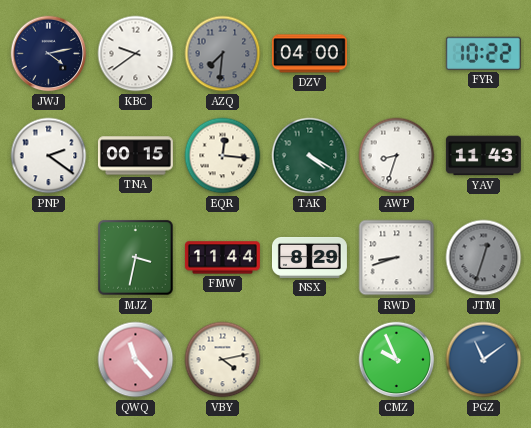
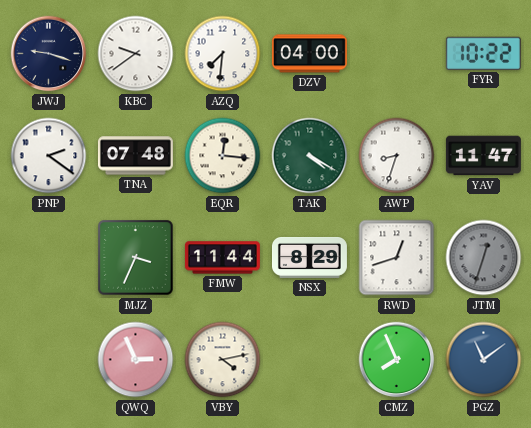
JWJ: 4:13 -> 9:18 (49, 54)
AZQ dial: grey -> white (223, 54)
TNA: 00:15 -> 07:48 (135, 156)
YAV: 11:43 -> 11:47 (483, 156)
MJZ: 3:32 -> 3:34 (136, 258)
RWD: 8:42 -> 12:42 (397, 258)
QWQ: 11:23 -> 2:56 (136, 360)
CMZ: 9:56 -> 7:56 (397, 360)
